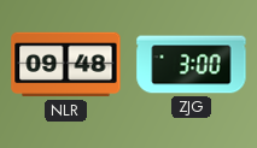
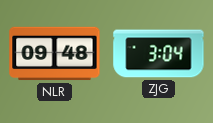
ZJG: 3:00 -> 3:04 (159, 54)
